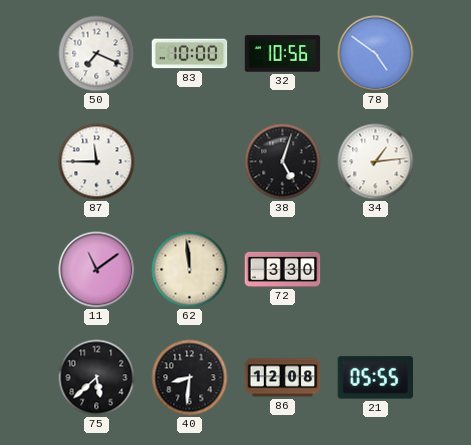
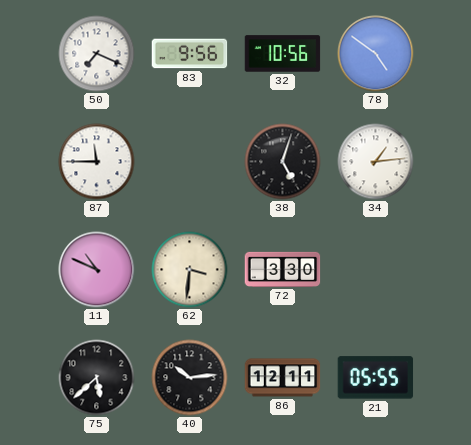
83: 10:00 -> 9:56 (190, 54)
11: 11:09 -> 10:49 (97, 270)
62: 11:59 -> 3:31 (190, 270)
40: 8:31 -> 10:14 (190, 378)
86: 12:08 -> 12:11 (283, 378)
